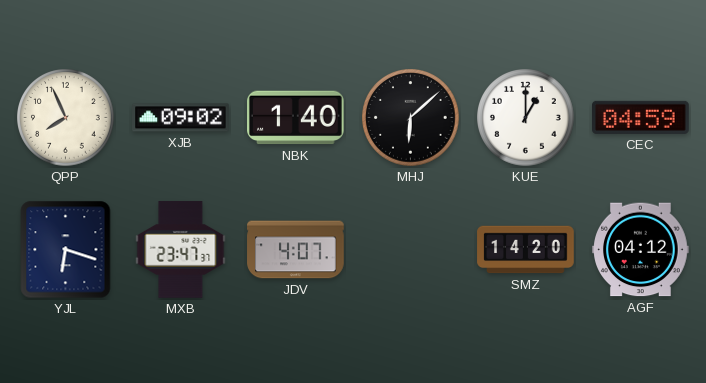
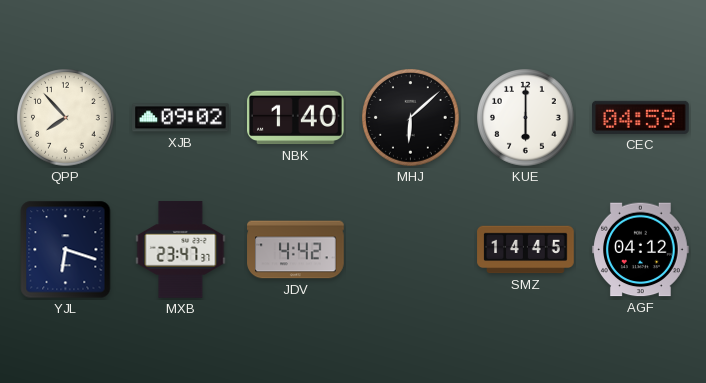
QPP: 7:56 -> 7:53 (66, 118)
KUE: 1:00 -> 6:00 (526, 118)
JDV: 4:07 -> 4:42 (296, 250)
SMZ: 14:20 -> 14:45 (526, 250)
